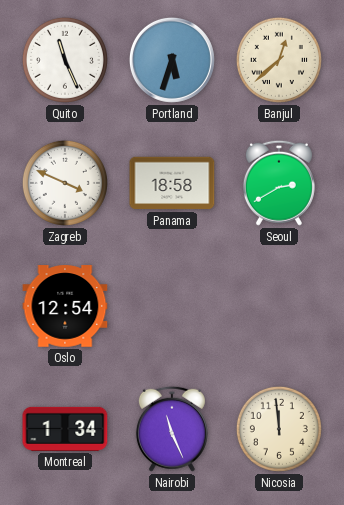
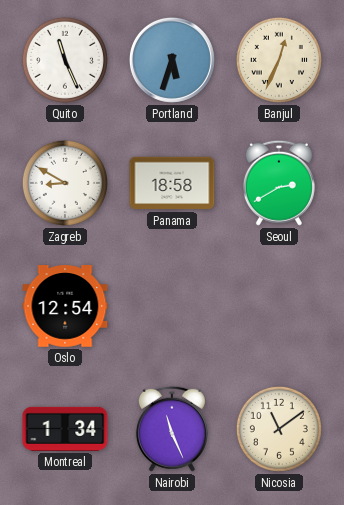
Banjul: 12:38 -> 12:34 (279, 60)
Zagreb: 3:49 -> 8:50 (65, 183)
Nicosia: 11:59 -> 11:09 (279, 429)
